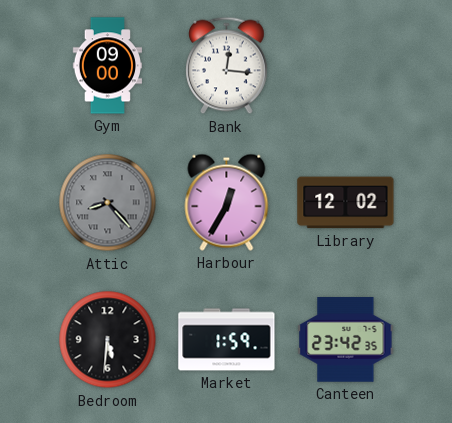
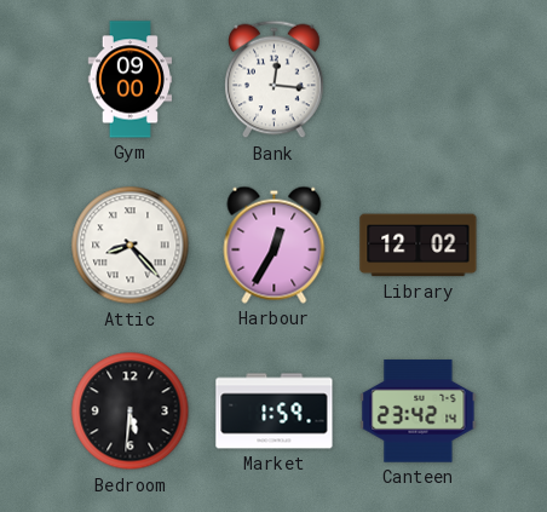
Attic dial: grey -> white (131, 246)
Canteen: 23:42:35 -> 23:42:14 (419, 412)
